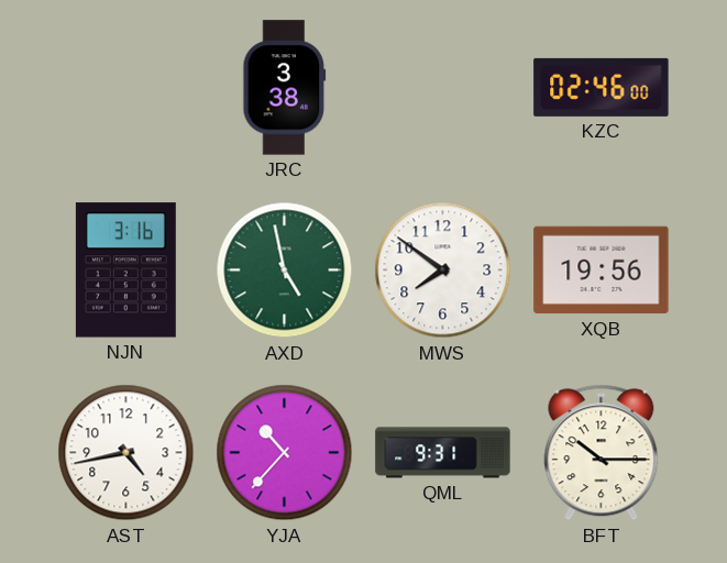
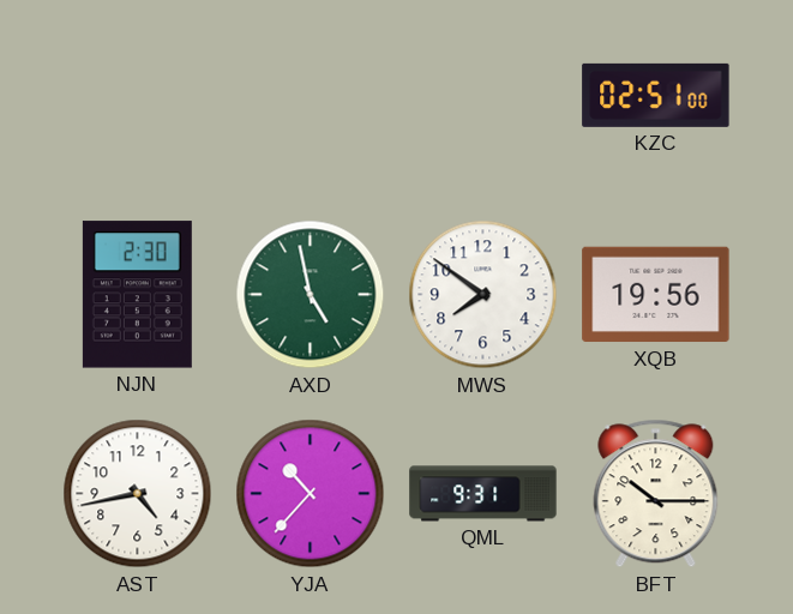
JRC: 3:38 -> none (285, 88)
KZC: 02:46 -> 02:51 (656, 95)
NJN: 3:16 -> 2:30 (137, 295)
